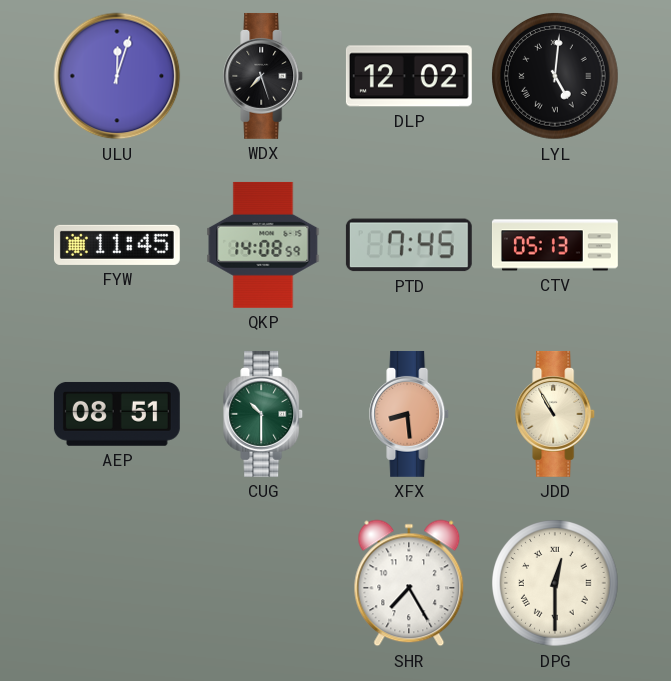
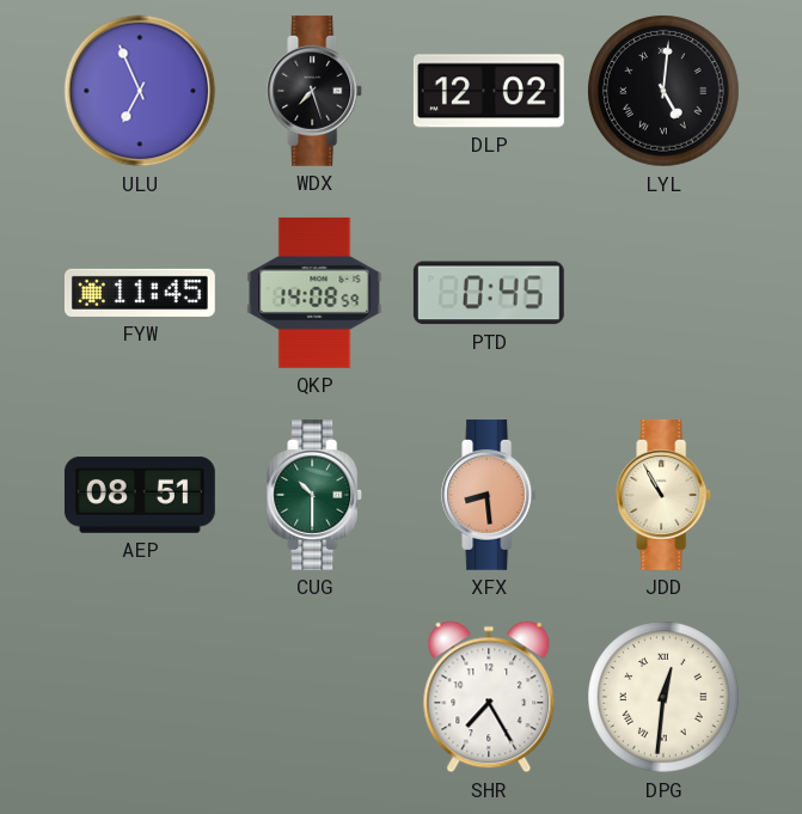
ULU: 12:03 -> 6:56 (140, 91)
PTD: 7:45 -> 0:45 (489, 293)
CTV: 05:13 -> none (555, 245)
DPG: 12:30 -> 12:31 (663, 697)
